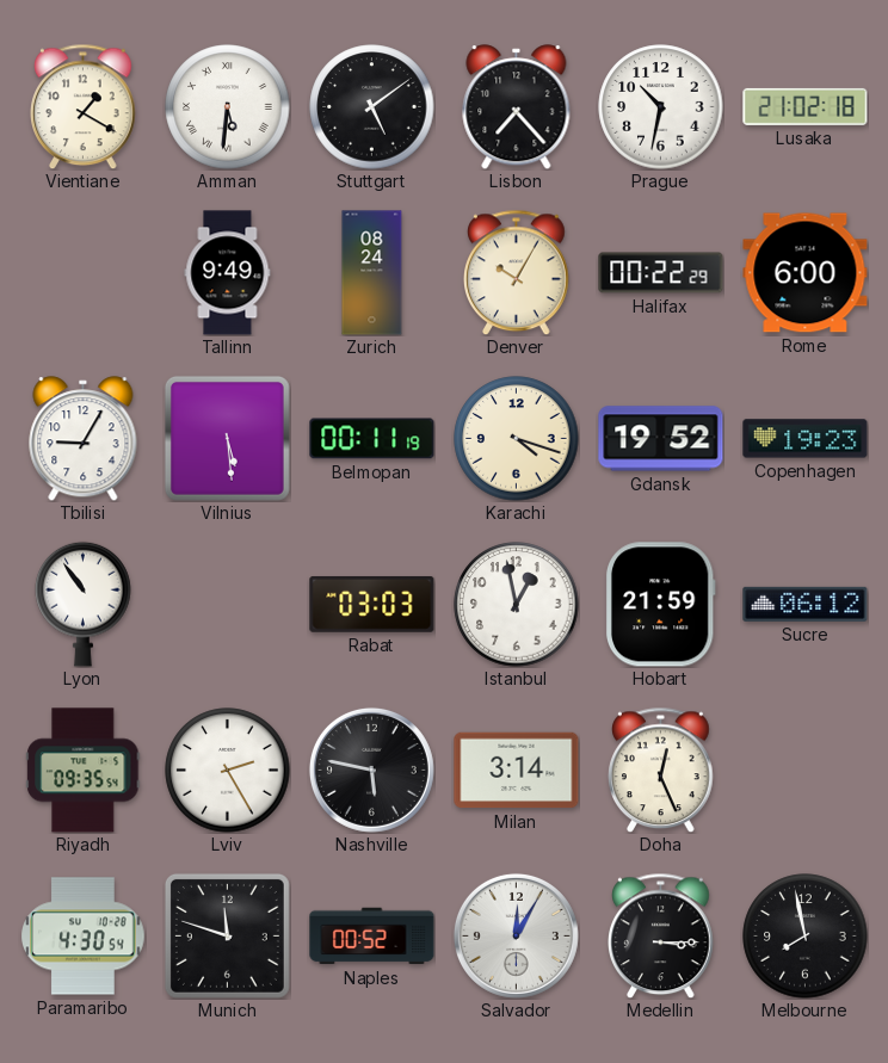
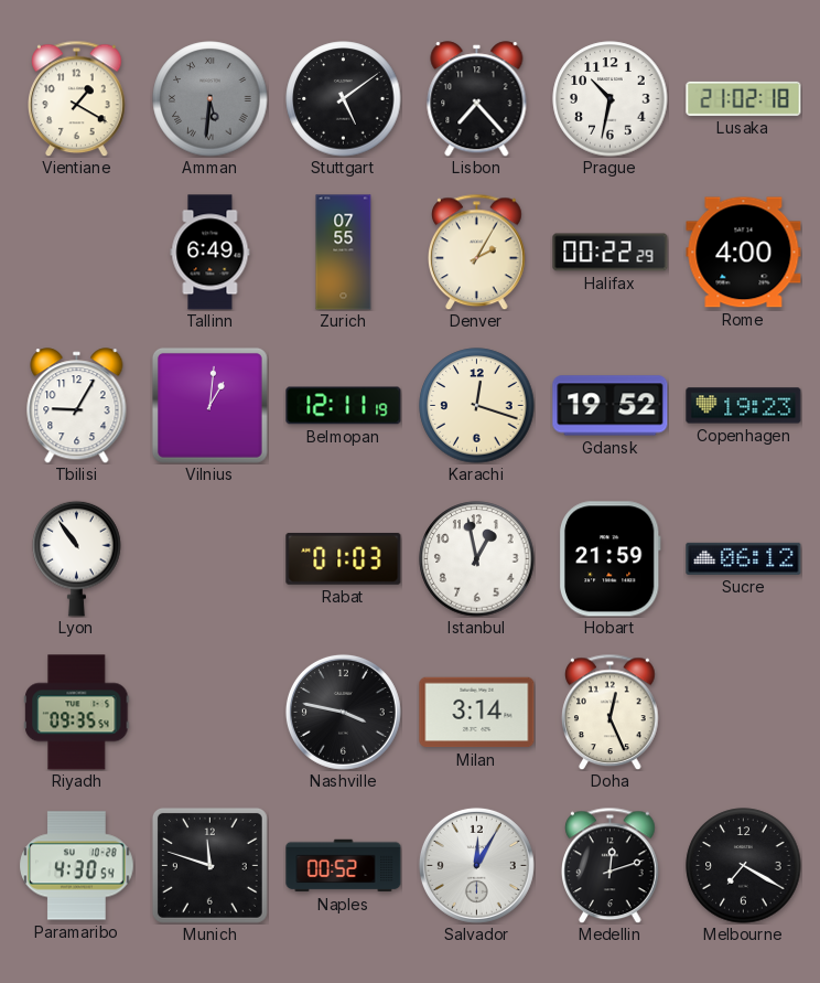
Amman dial: white -> grey (211, 99)
Tallinn: 9:49 -> 6:49 (211, 253)
Zurich: 08:24 -> 07:55 (344, 253)
Denver: 10:05 -> 2:05 (477, 252)
Rome: 6:00 -> 4:00 (744, 253)
Vilnius: 5:29 -> 1:01 (209, 405)
Belmopan: 00:11 -> 12:11 (344, 406)
Karachi: 4:18 -> 12:18 (477, 406)
Rabat: 03:03 -> 01:03 (344, 558)
Lviv: 2:25 -> none (228, 771)
Nashville: 5:47 -> 3:47 (343, 712)
Medellin: 3:15 -> 12:12 (611, 865)
Melbourne: 7:58 -> 7:20 (744, 866)
